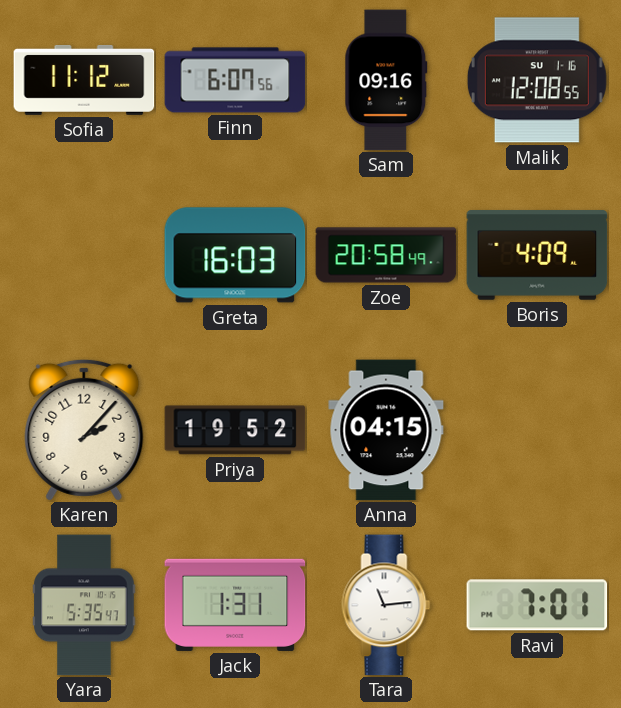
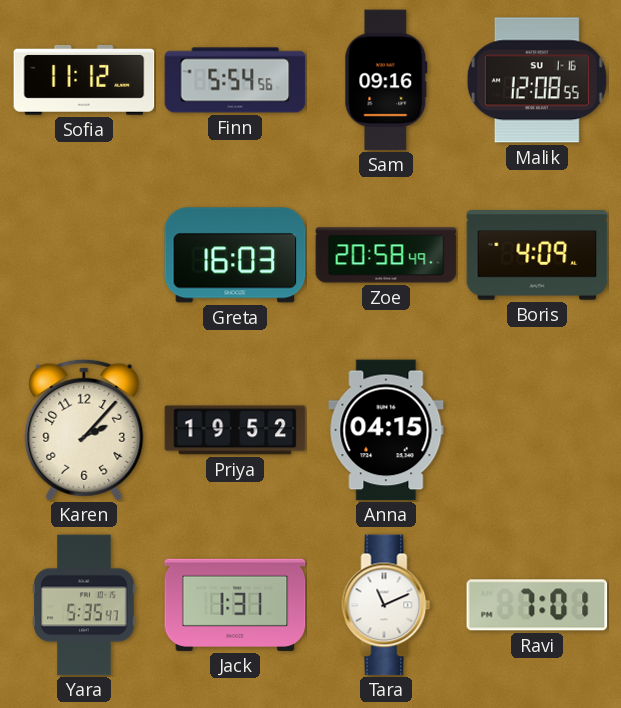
Finn: 6:07 -> 5:54 (235, 80)
Tara: 11:14 -> 11:11 (386, 605)
